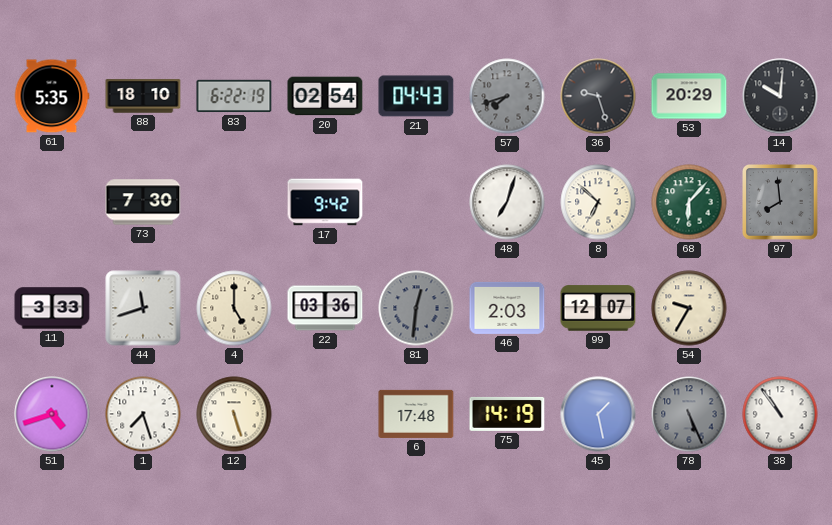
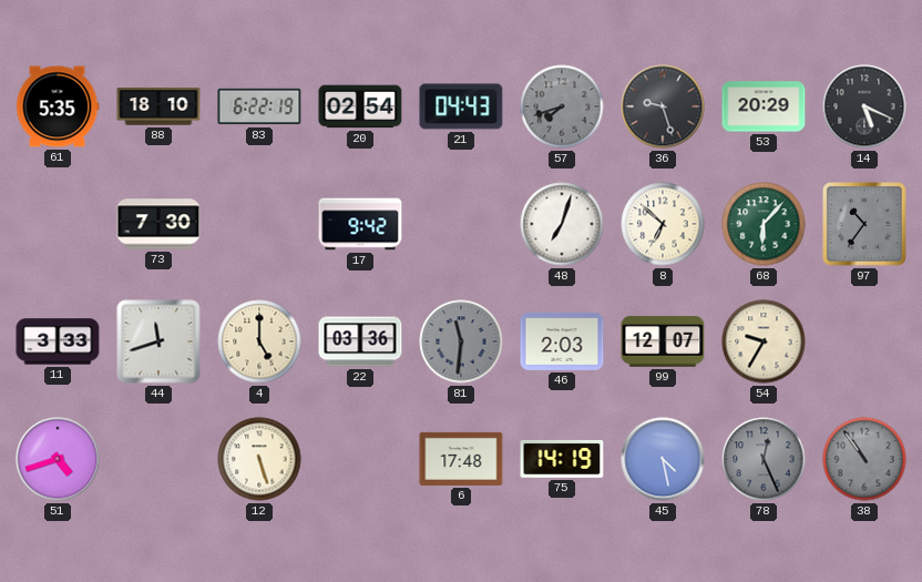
14: 10:01 -> 5:19 (864, 106)
97: 7:59 -> 10:36 (865, 225)
81: 12:31 -> 11:31 (461, 341)
1: 7:27 -> none (143, 414)
45: 1:28 -> 4:28 (663, 459)
78: 5:26 -> 12:26 (764, 459)
38 dial: white -> grey (864, 459)
